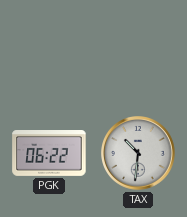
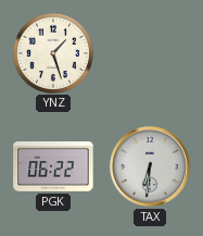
YNZ: none -> 1:27 (52, 52)
TAX: 10:31 -> 6:31 (151, 167)
